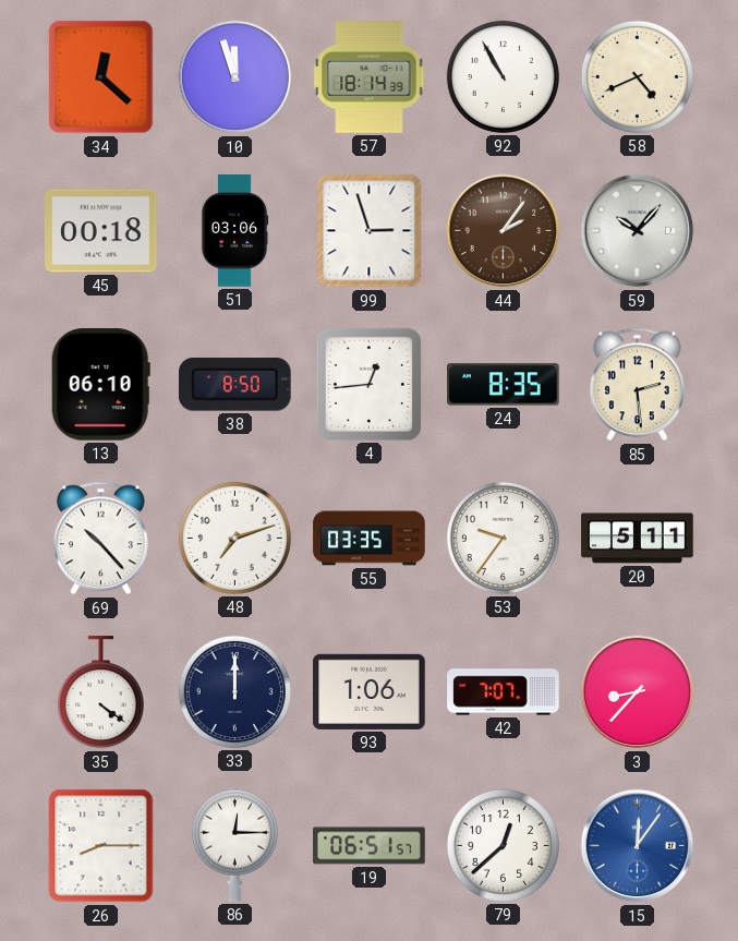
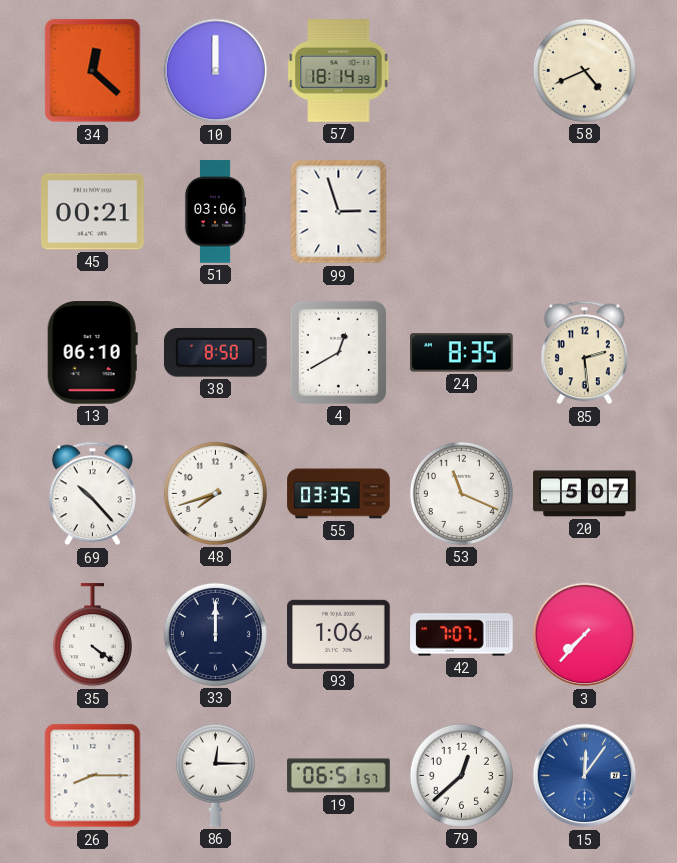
10: 11:57 -> 12:00 (216, 71)
92: 10:55 -> none (503, 76)
45: 00:18 -> 00:21 (93, 212)
44: 2:06 -> none (504, 231)
59: 10:07 -> none (638, 231)
4: 12:44 -> 12:40 (338, 352)
48: 7:12 -> 7:42 (215, 493)
53: 9:36 -> 11:19 (461, 493)
20: 5:11 -> 5:07 (585, 494)
3: 8:37 -> 7:37 (585, 635)
